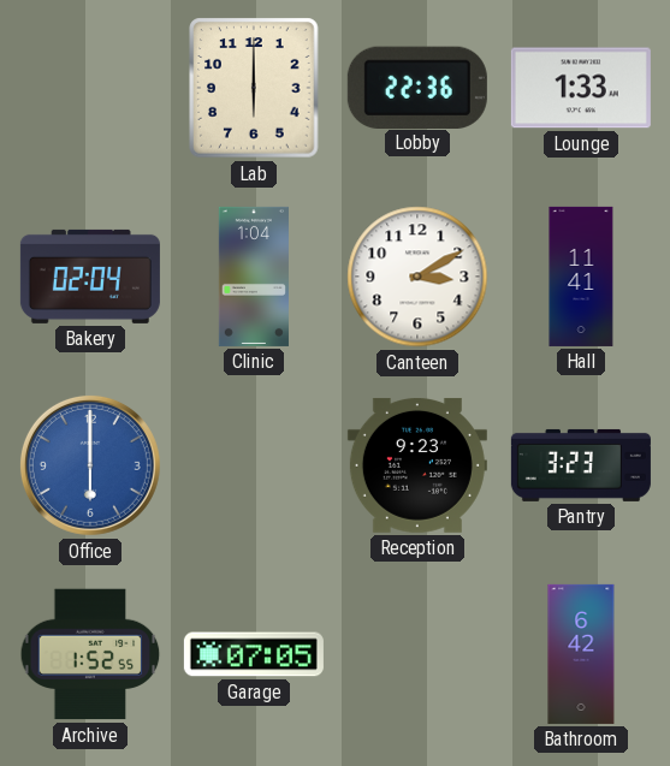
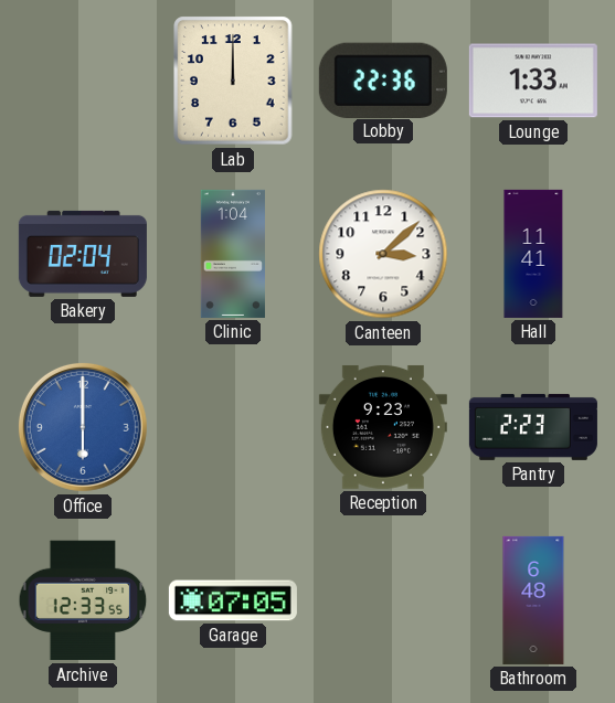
Lab: 6:00 -> 12:00 (233, 81)
Canteen: 3:10 -> 3:08 (383, 254)
Pantry: 3:23 -> 2:23 (533, 427)
Archive: 1:52 -> 12:33 (83, 600)
Bathroom: 6:42 -> 6:48 (533, 600)
